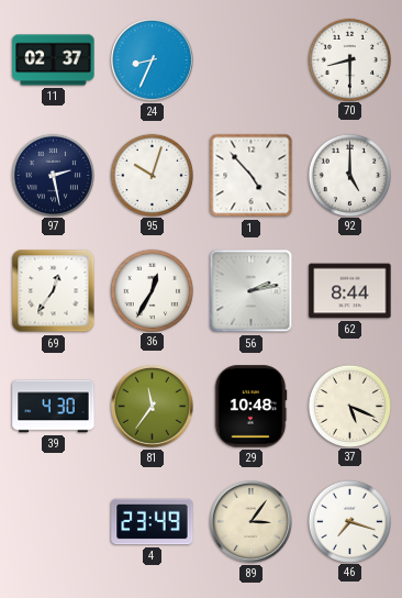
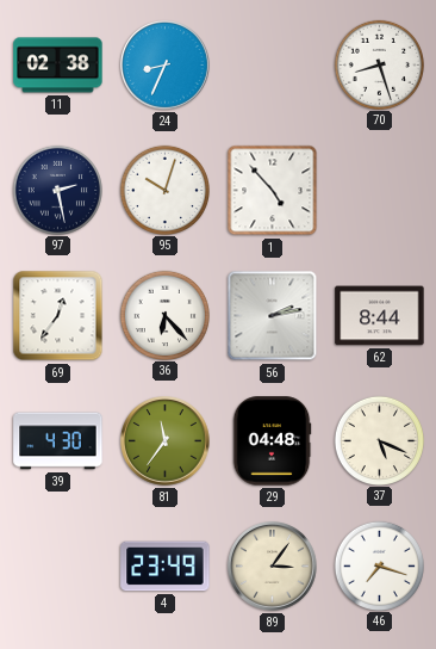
11: 02:37 -> 02:38 (58, 66)
70: 8:30 -> 8:27 (379, 64)
92: 5:00 -> none (349, 175)
36: 12:35 -> 6:23 (164, 315)
29: 10:48 -> 04:48 (272, 441)
